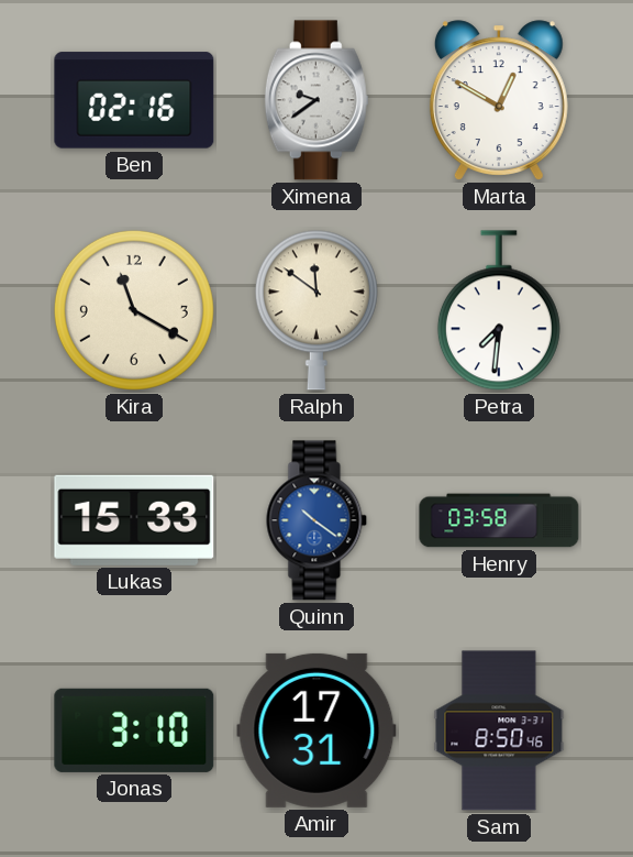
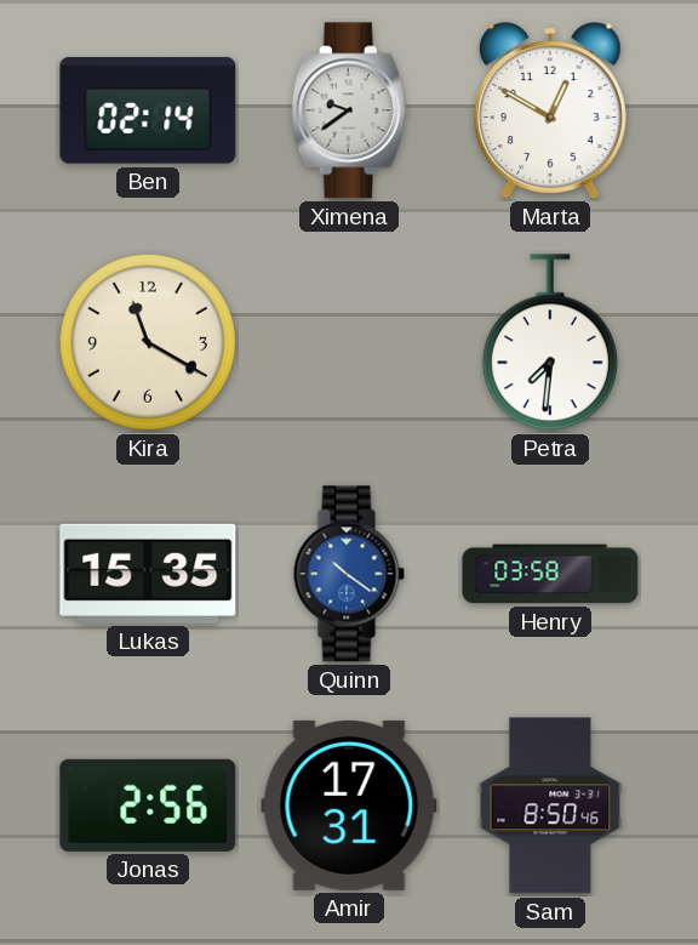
Ben: 02:16 -> 02:14 (148, 110)
Ralph: 11:51 -> none (316, 310)
Lukas: 15:33 -> 15:35 (148, 574)
Jonas: 3:10 -> 2:56 (148, 805)
